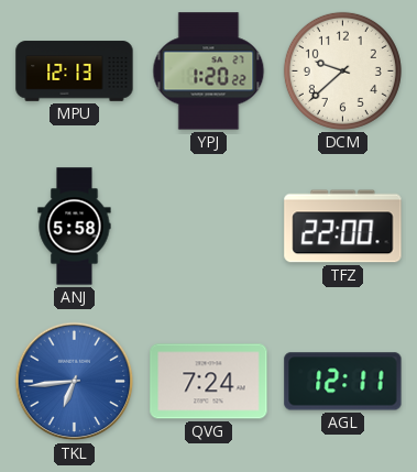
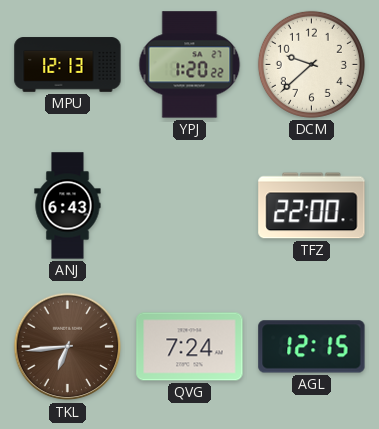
ANJ: 5:58 -> 6:43 (68, 206)
TKL dial: blue -> brown (68, 347)
AGL: 12:11 -> 12:15 (312, 347)
